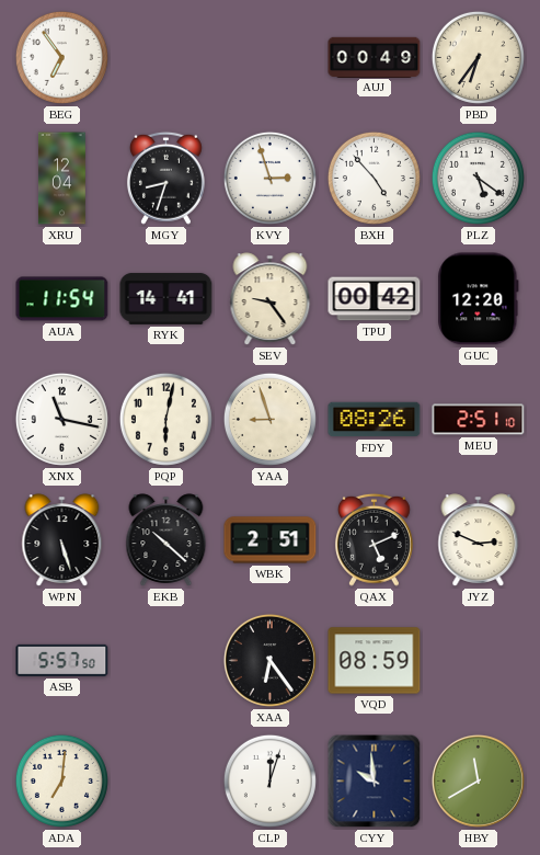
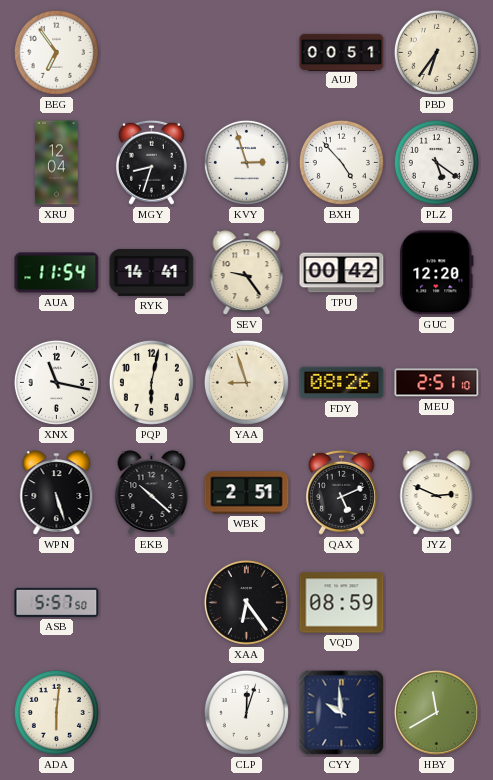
AUJ: 00:49 -> 00:51 (342, 52)
ADA: 7:01 -> 6:01 (56, 712)
